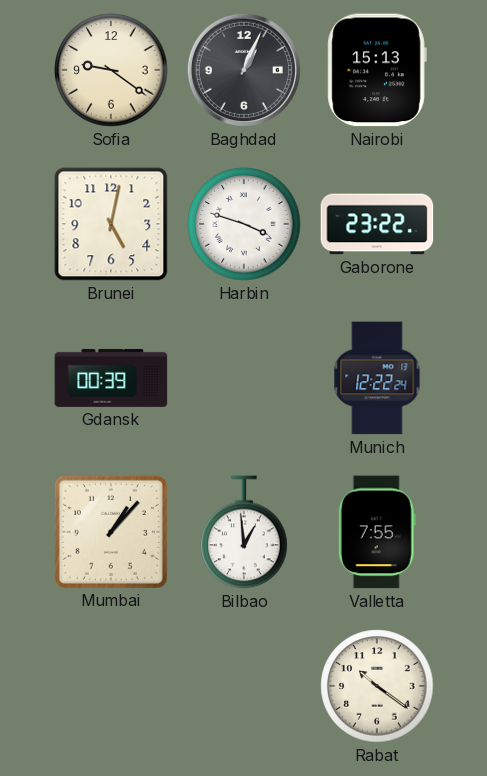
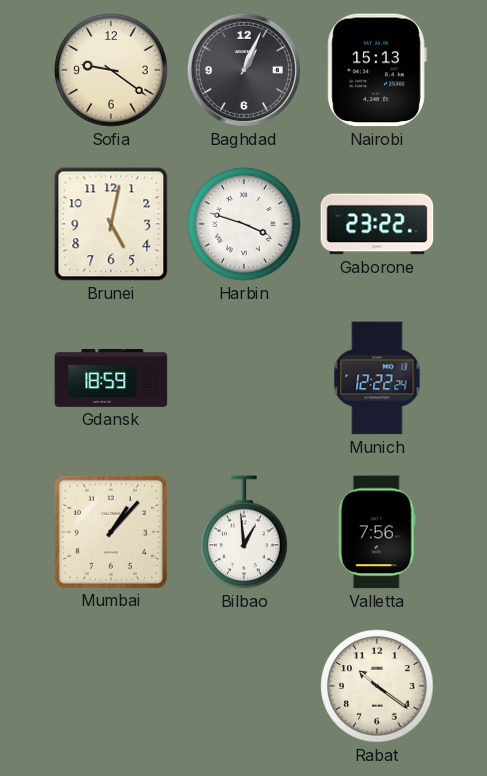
Gdansk: 00:39 -> 18:59 (111, 378)
Valletta: 7:55 -> 7:56 (377, 532)
